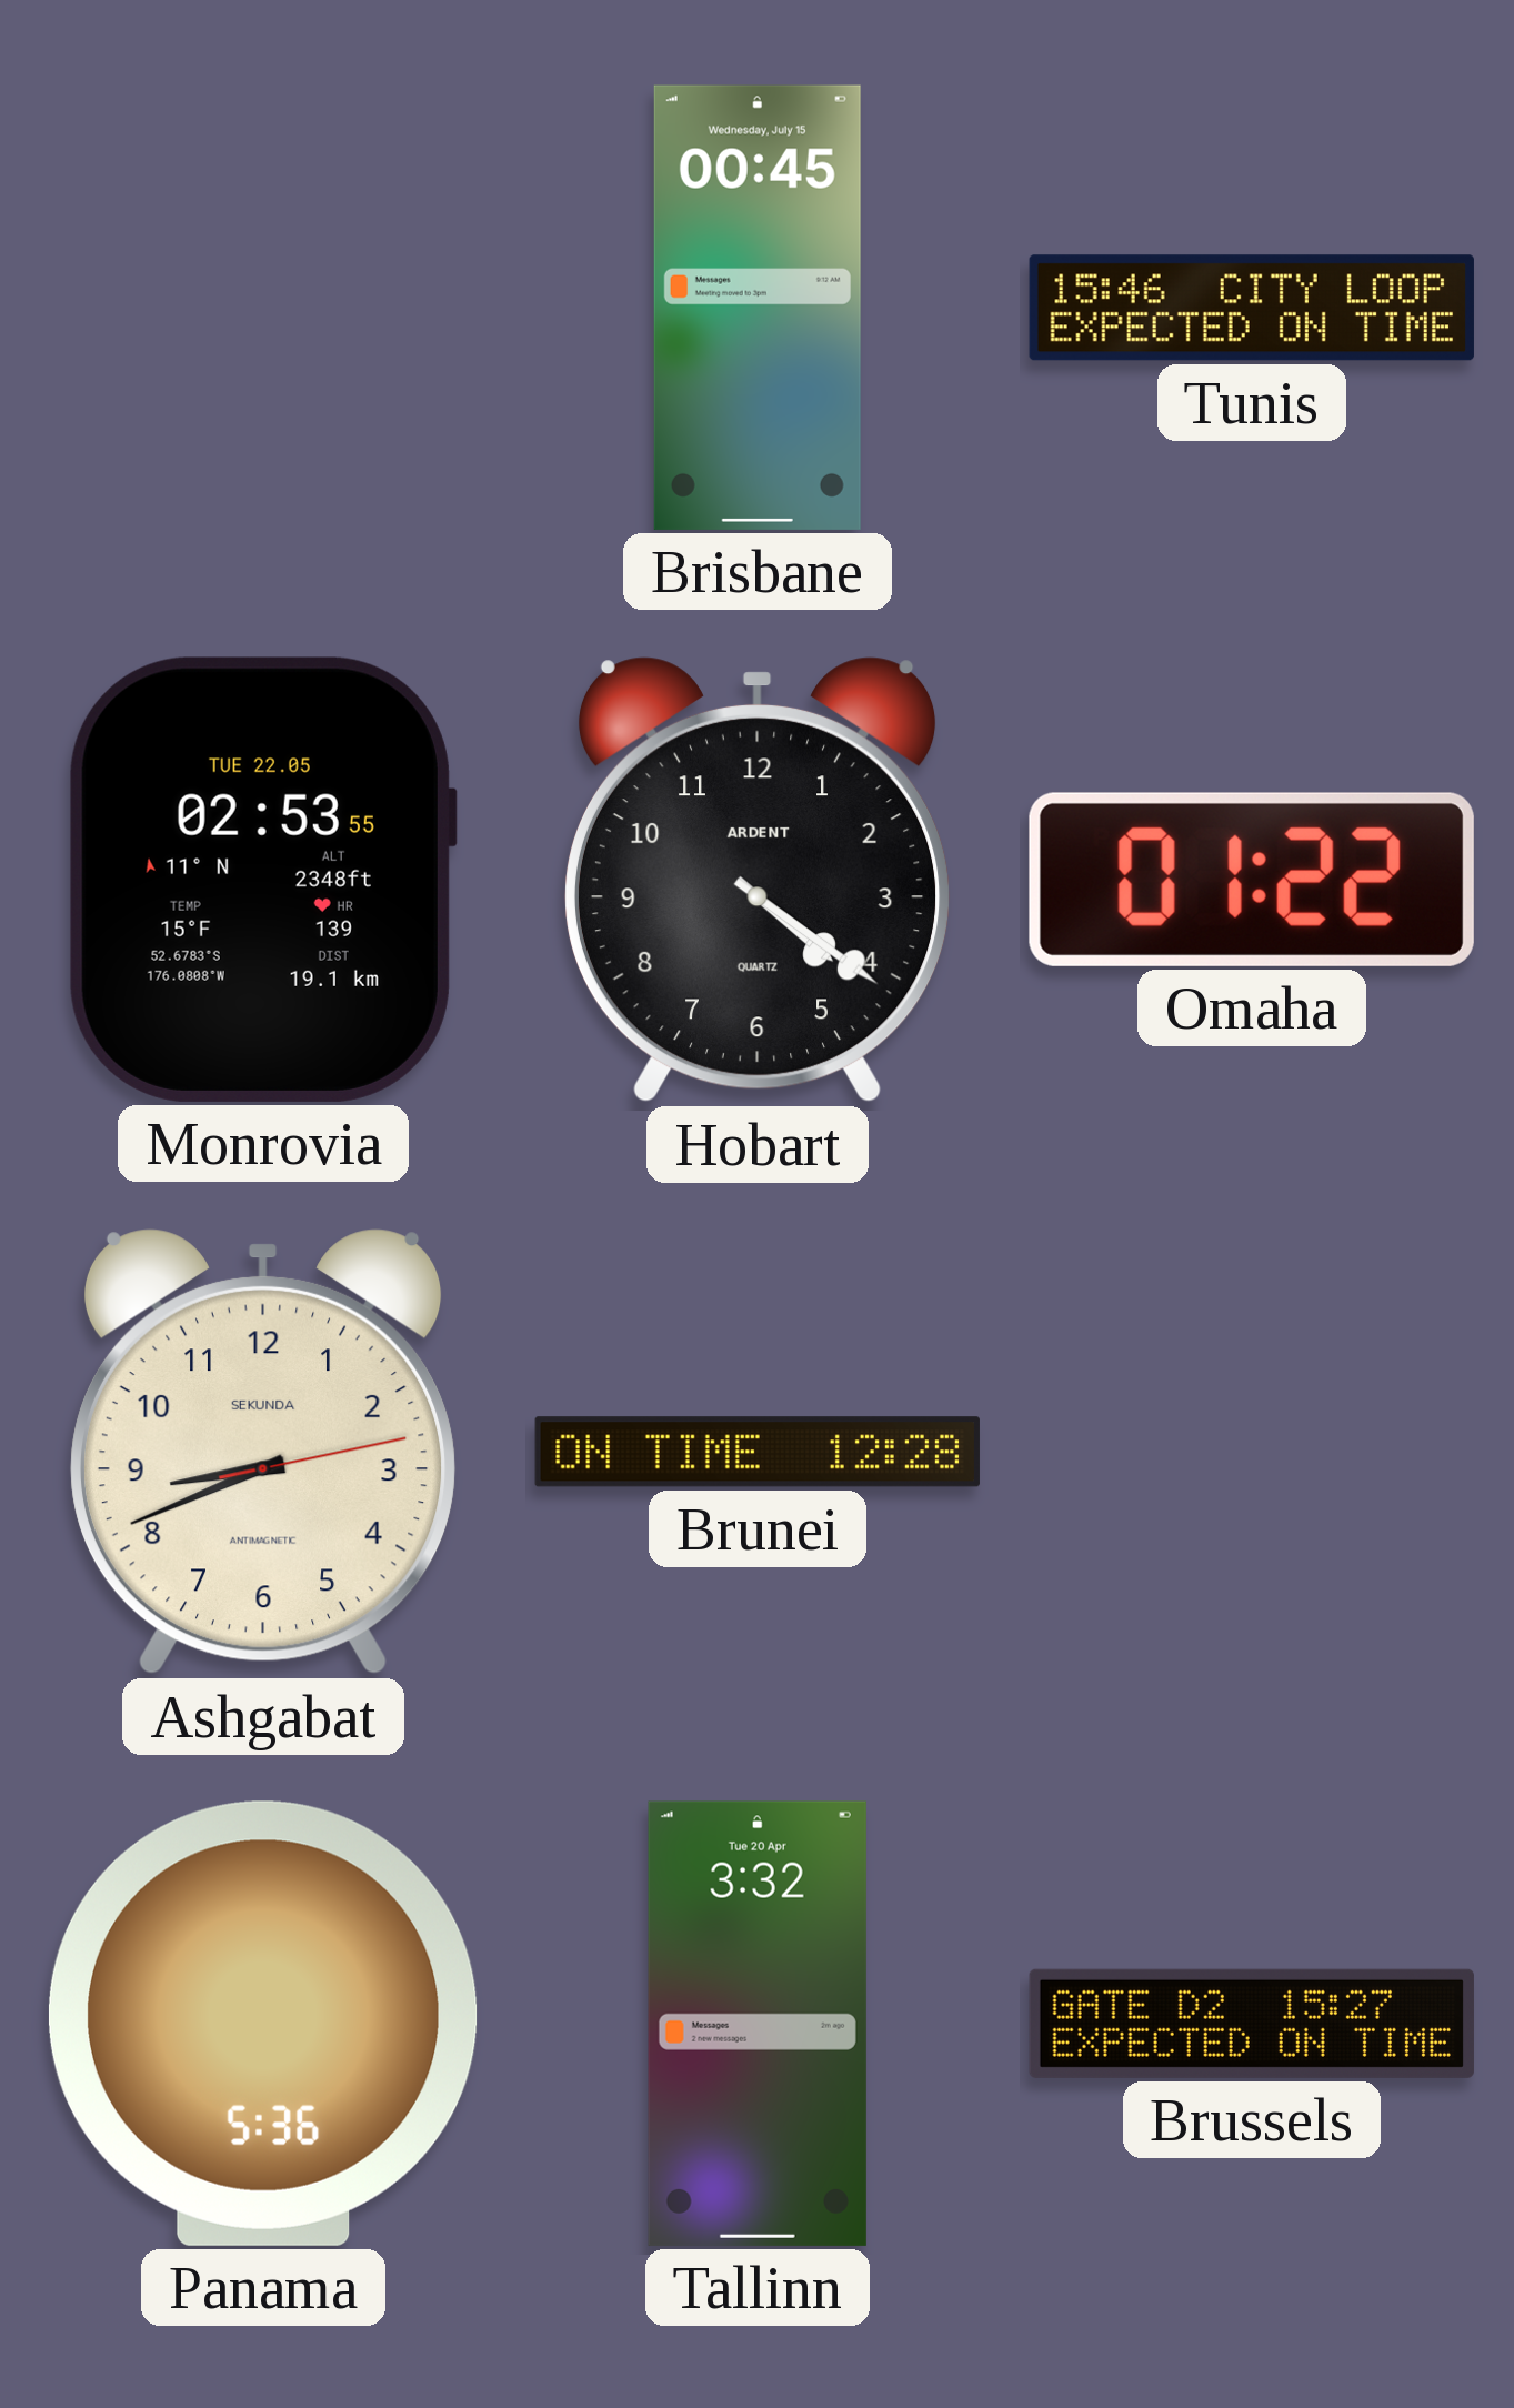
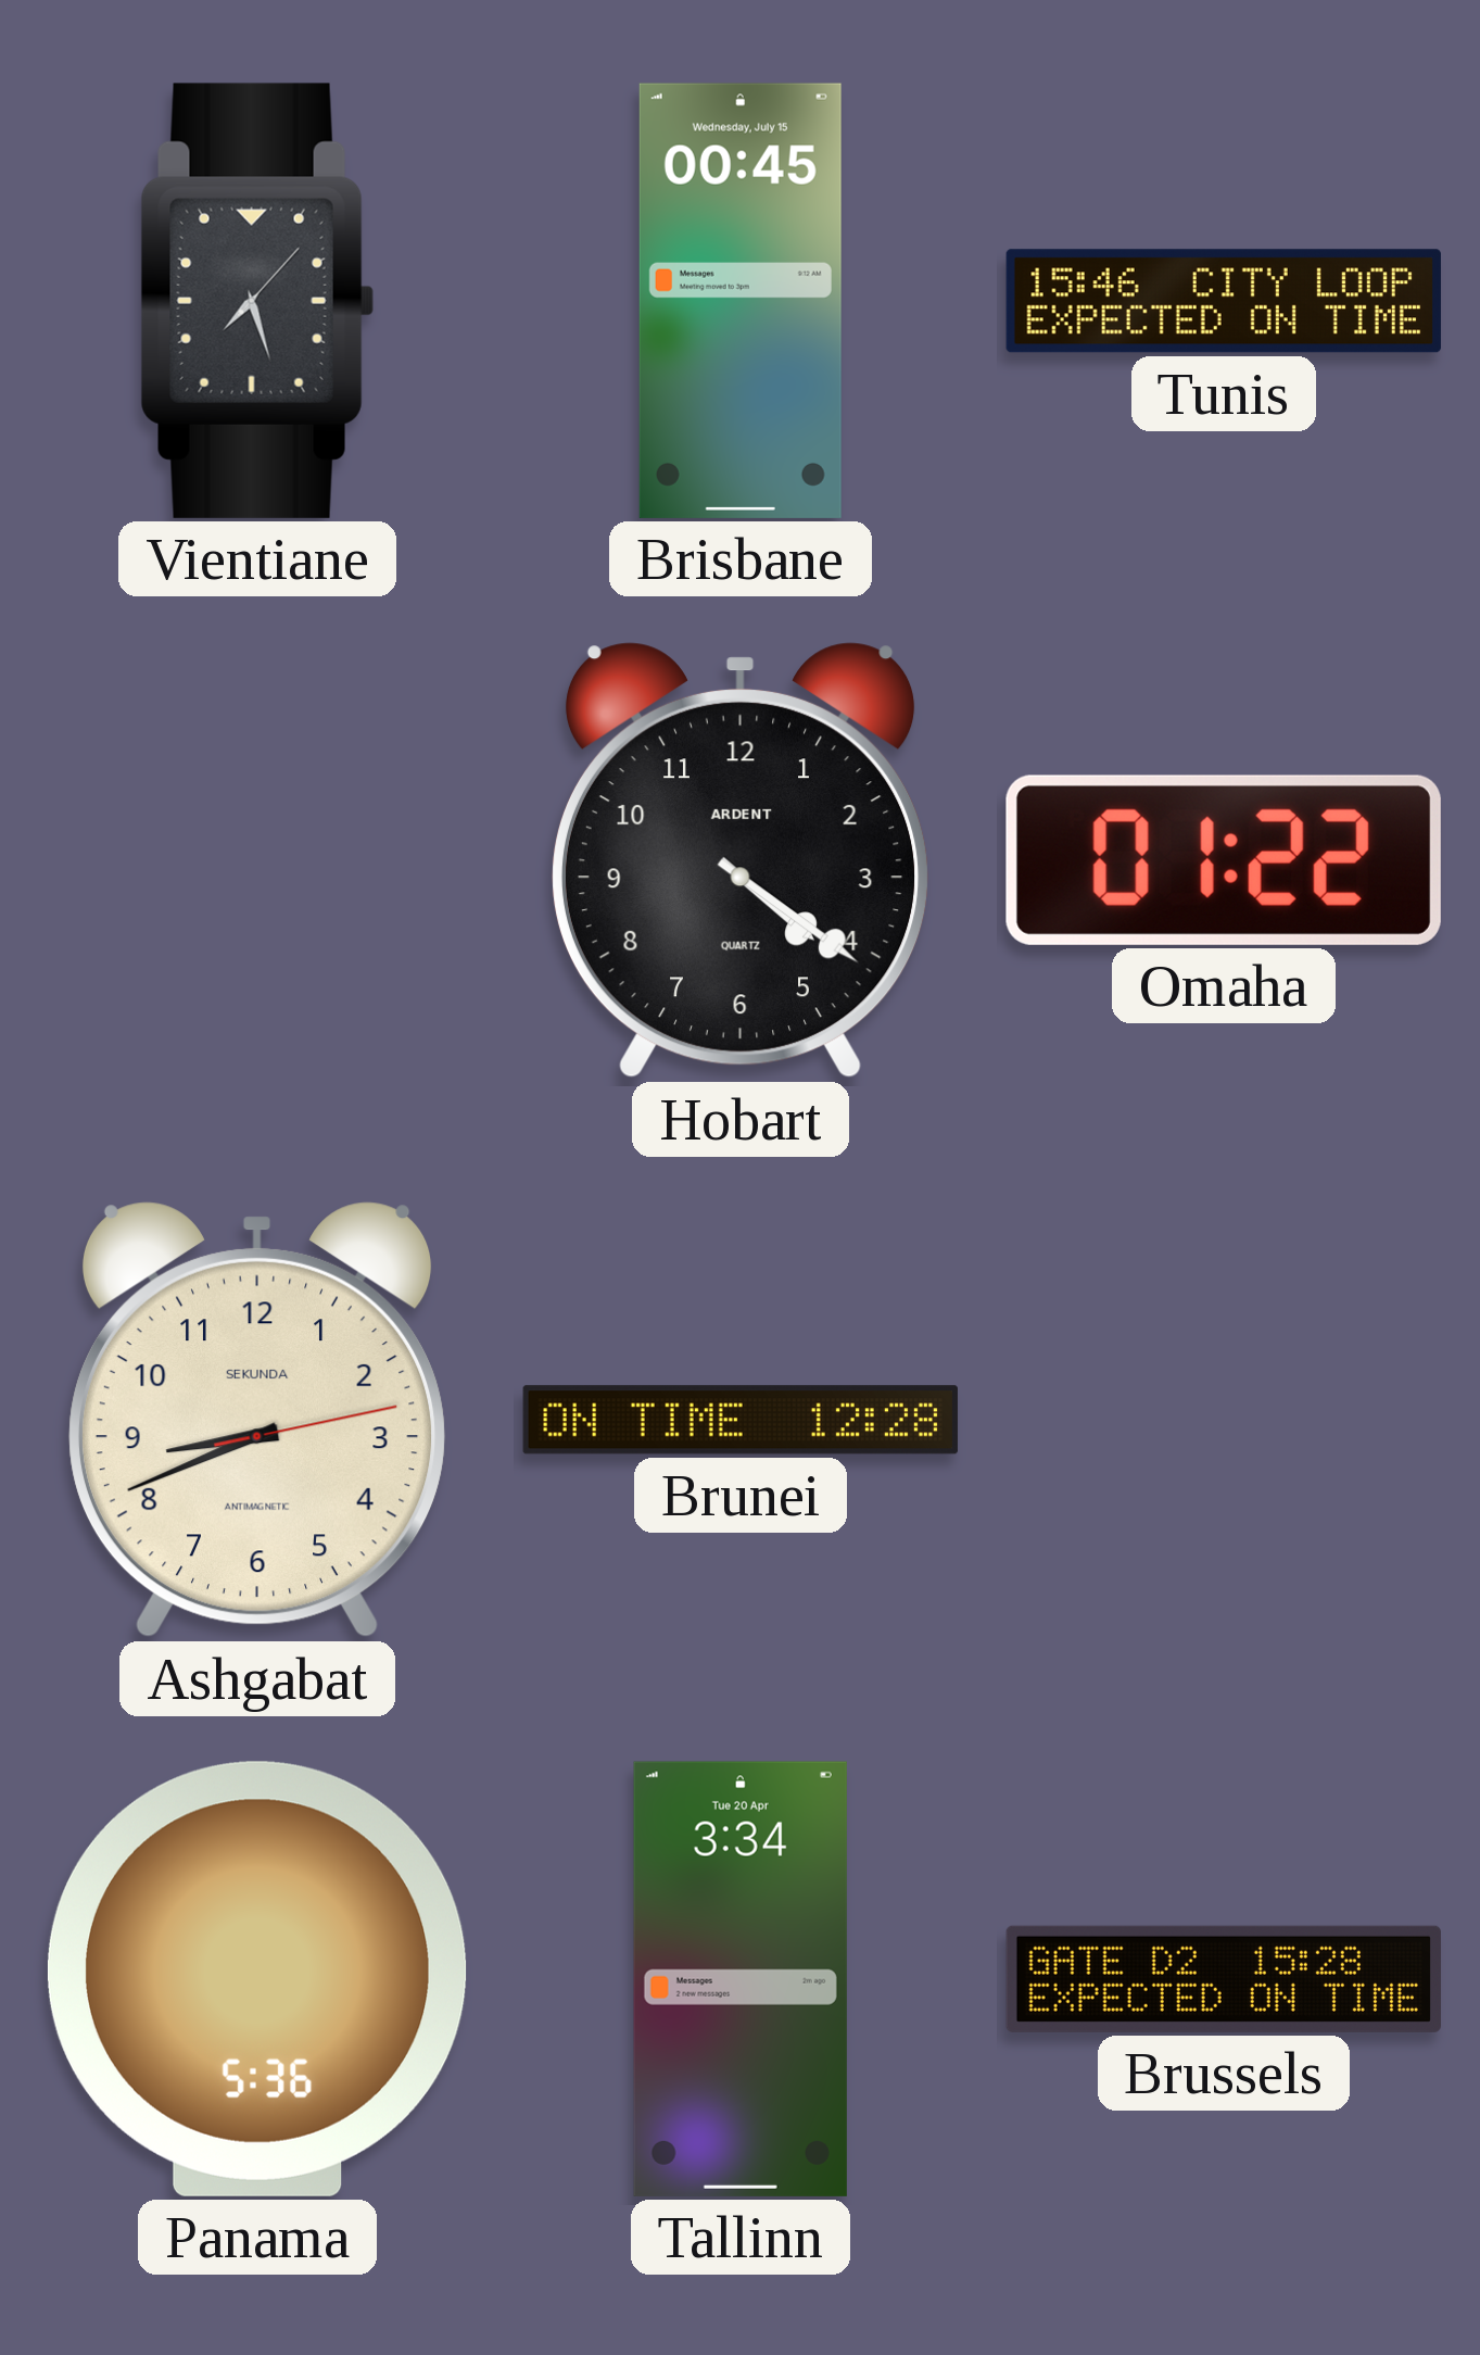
Vientiane: none -> 7:27 (257, 301)
Monrovia: 02:53 -> none (263, 880)
Tallinn: 3:32 -> 3:34 (741, 1979)
Brussels: 15:27 -> 15:28 (1224, 1979)
